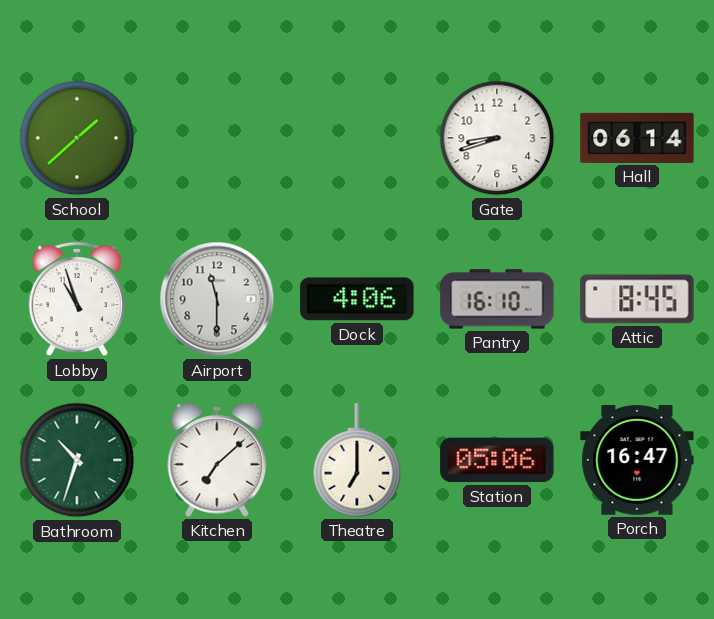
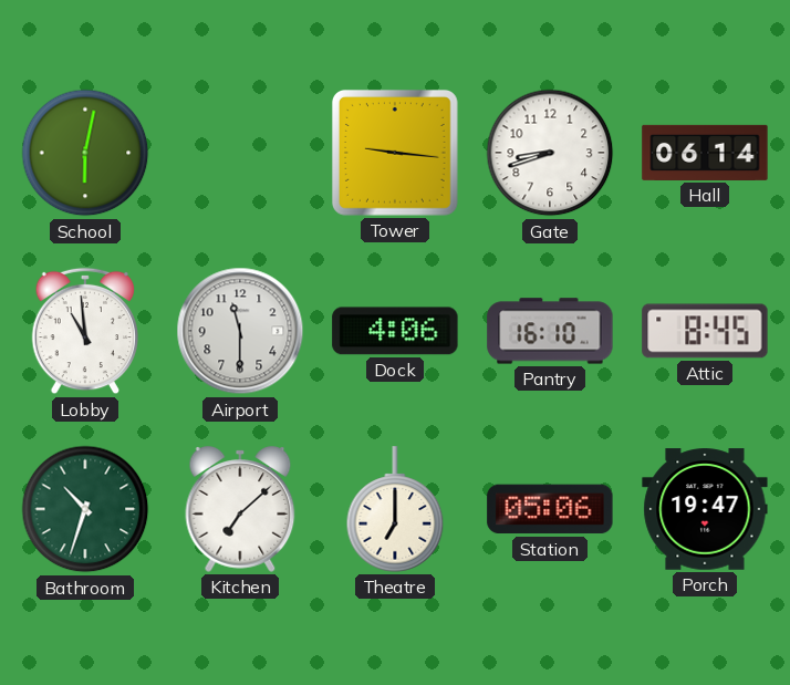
School: 1:38 -> 6:02 (85, 153)
Tower: none -> 9:16 (395, 153)
Lobby: 10:57 -> 10:59 (85, 331)
Porch: 16:47 -> 19:47 (705, 509)
